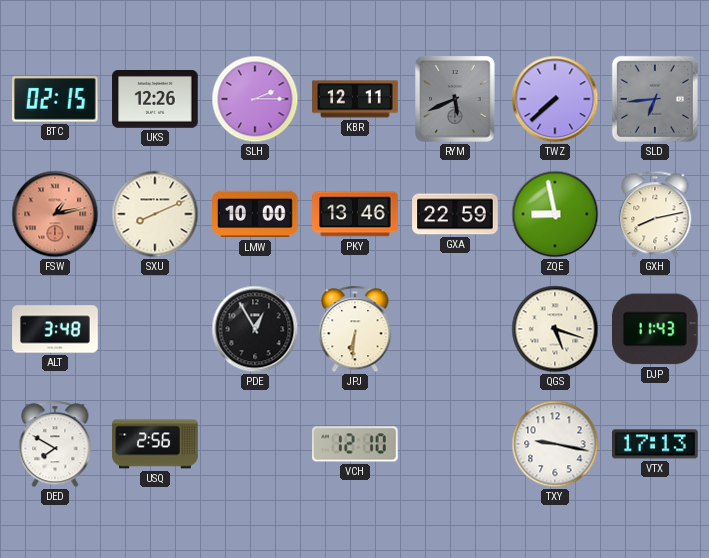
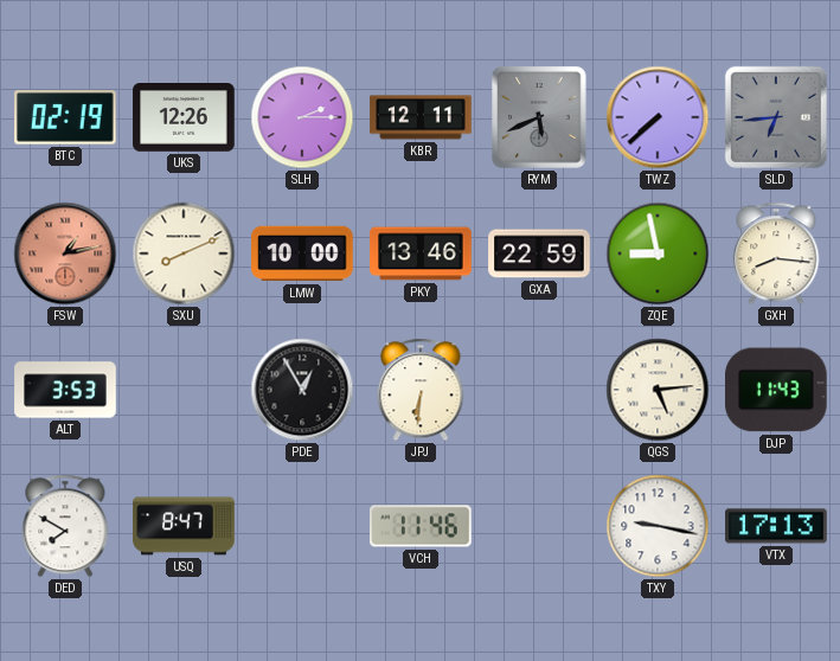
BTC: 02:15 -> 02:19 (66, 118)
GXH: 8:13 -> 8:16 (776, 254)
ALT: 3:48 -> 3:53 (65, 390)
QGS: 5:18 -> 5:14 (658, 390)
USQ: 2:56 -> 8:47 (184, 526)
VCH: 12:10 -> 11:46 (422, 526)
